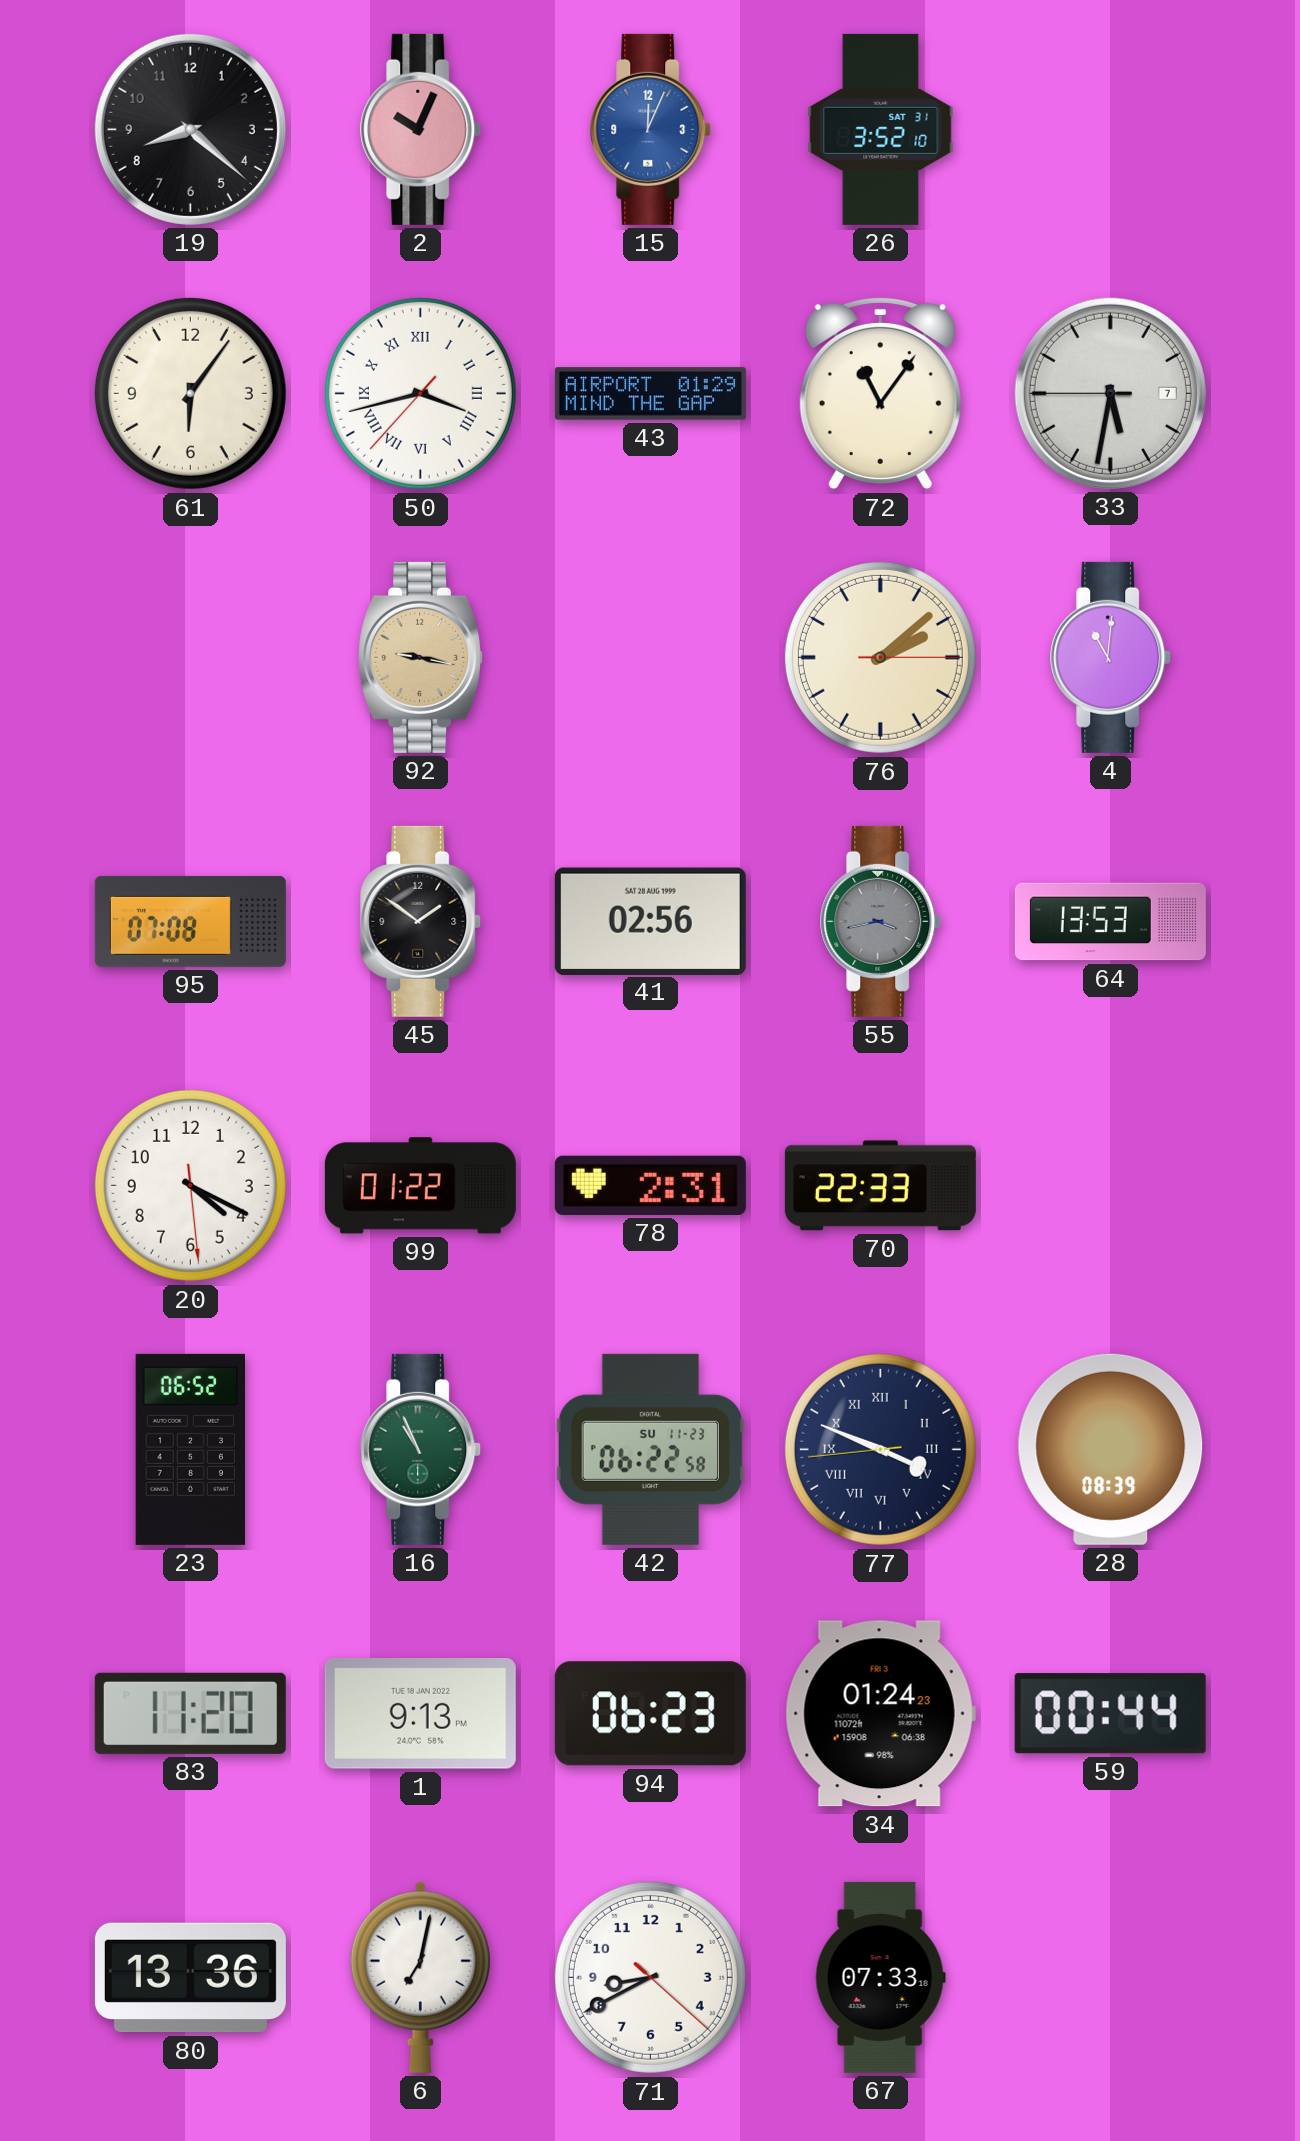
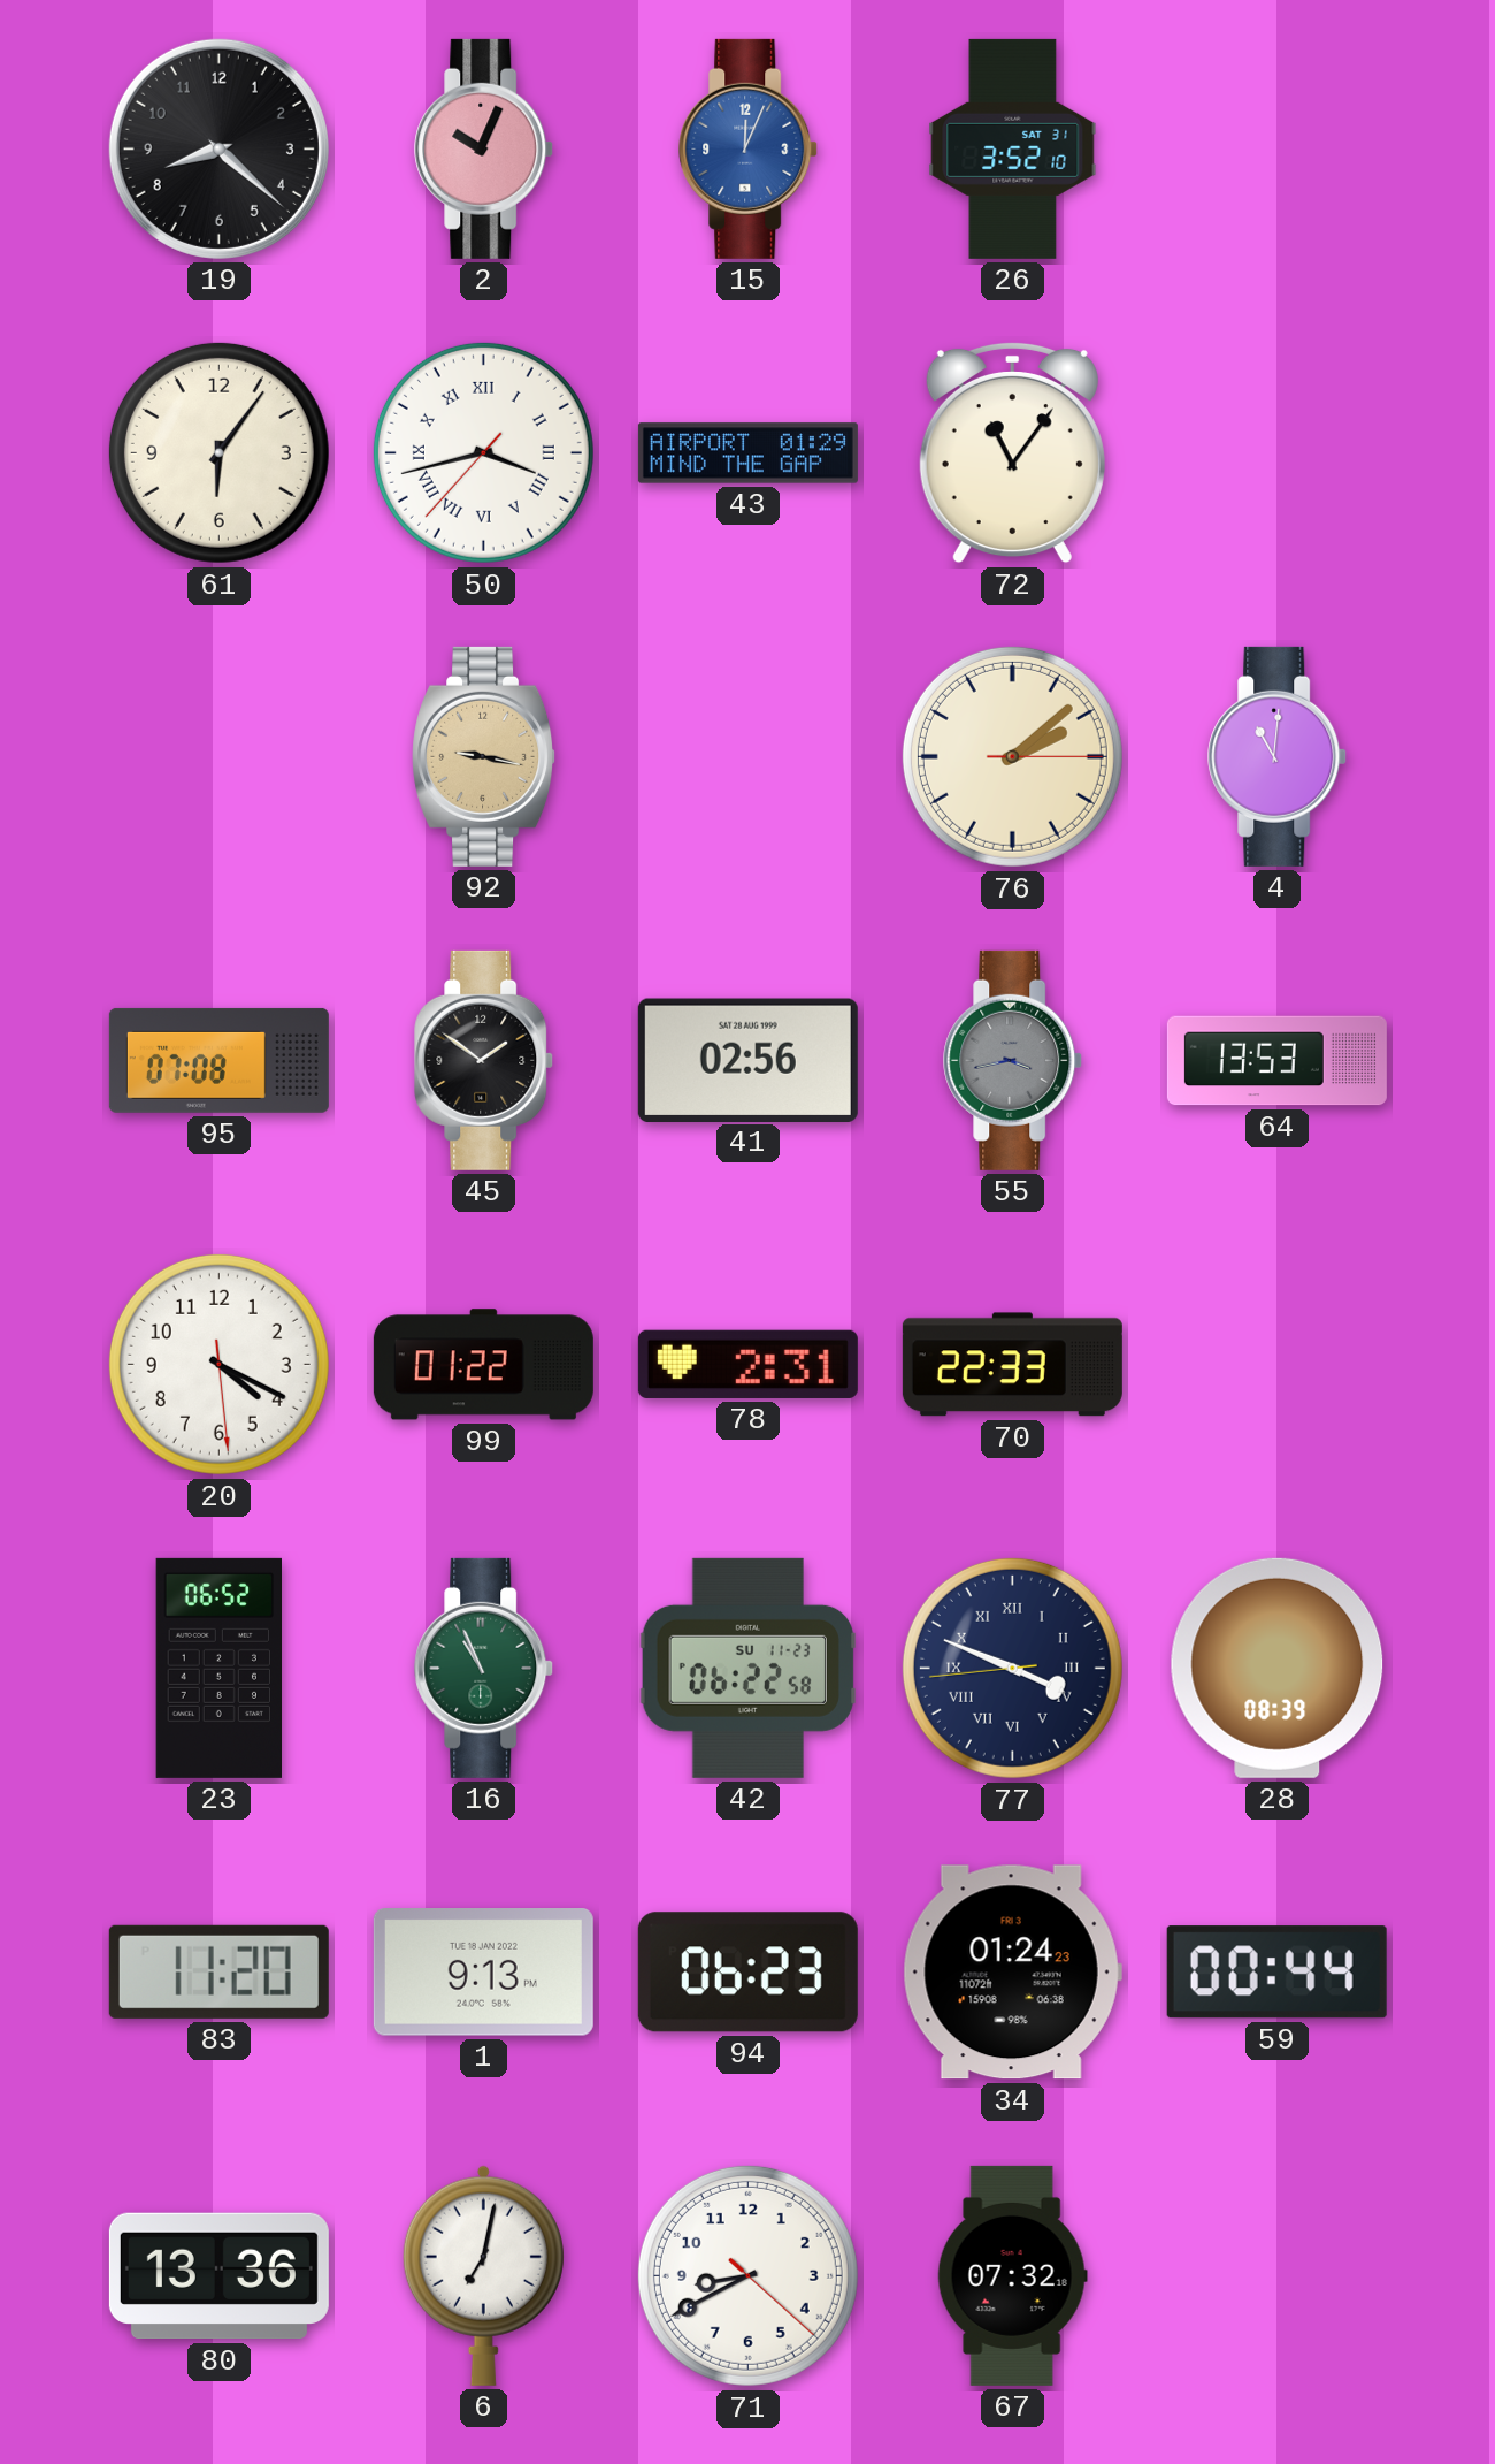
33: 5:31 -> none (1110, 393)
67: 07:33 -> 07:32 (1012, 2275)
